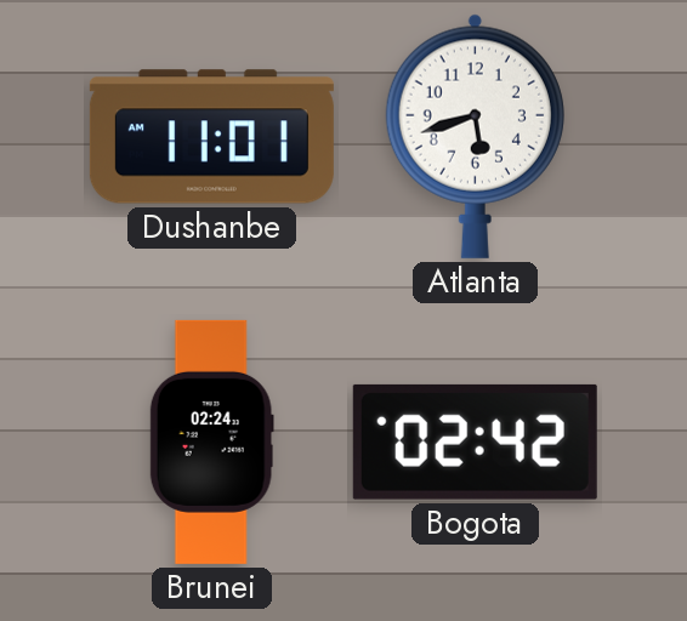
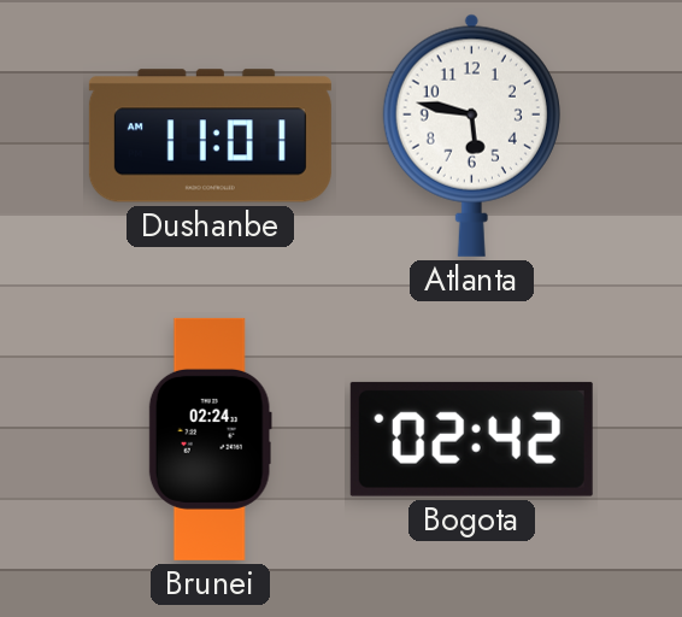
Atlanta: 5:42 -> 5:47 (471, 135)
